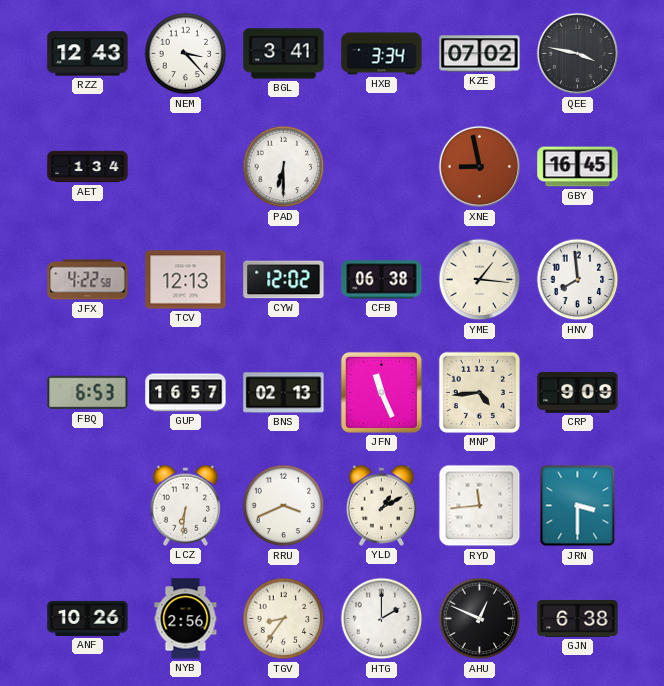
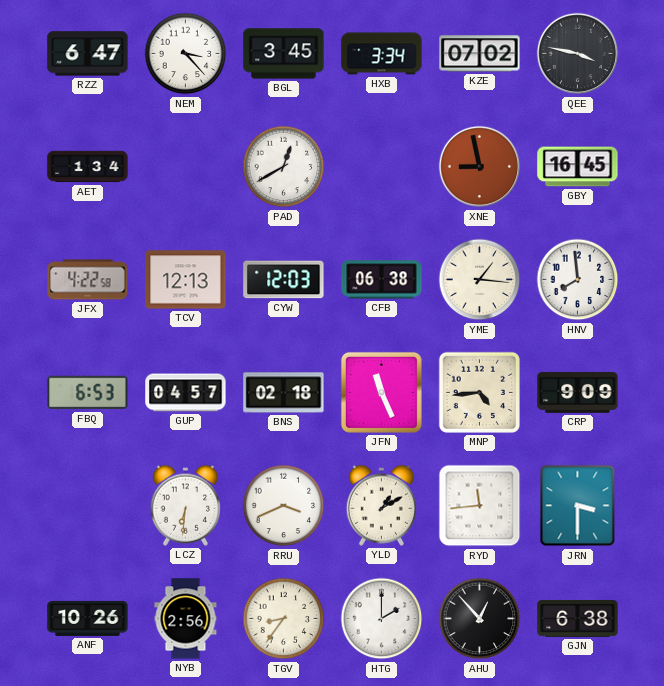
RZZ: 12:43 -> 6:47 (88, 54)
BGL: 3:41 -> 3:45 (284, 54)
PAD: 6:30 -> 12:40 (284, 167)
CYW: 12:02 -> 12:03 (284, 280)
GUP: 16:57 -> 04:57 (186, 393)
BNS: 02:13 -> 02:18 (284, 393)
AHU: 12:49 -> 12:53 (480, 619)
